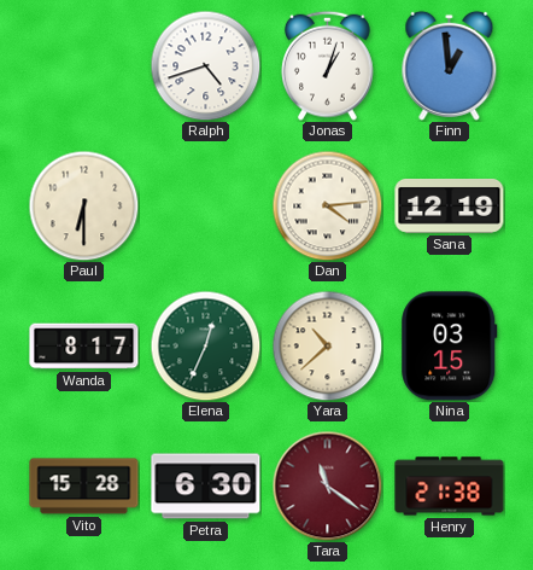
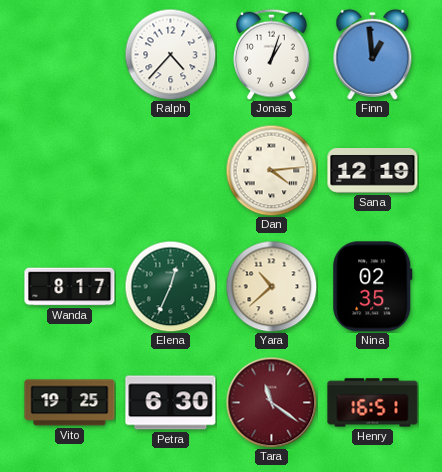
Ralph: 4:42 -> 4:37 (170, 54)
Paul: 6:30 -> none (83, 205)
Nina: 03:15 -> 02:35 (373, 287)
Vito: 15:28 -> 19:25 (70, 403)
Henry: 21:38 -> 16:51 (373, 403)
